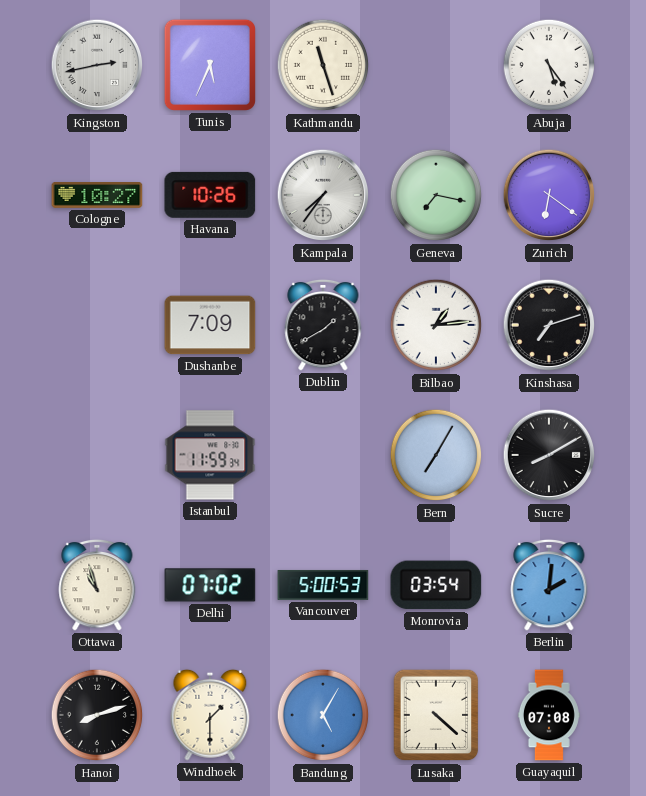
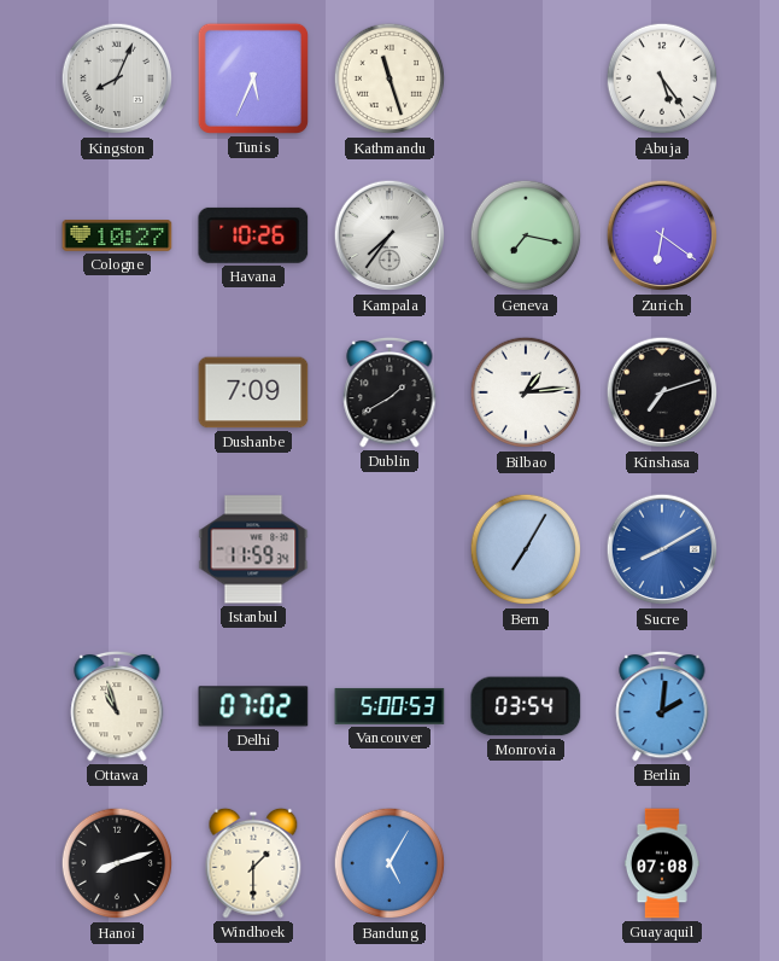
Kingston: 2:43 -> 8:04 (117, 78)
Sucre dial: black -> blue (662, 549)
Lusaka: 4:22 -> none (436, 715)
